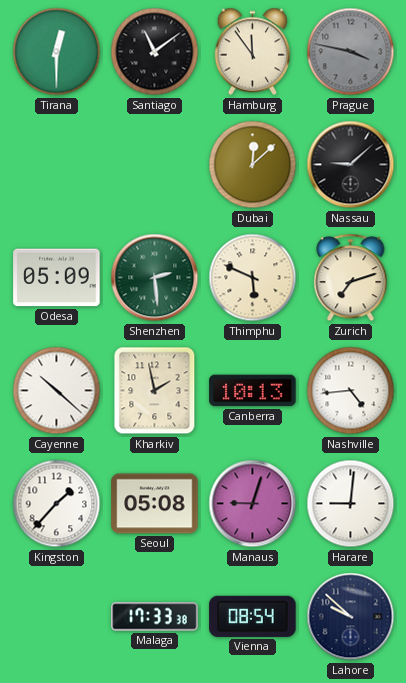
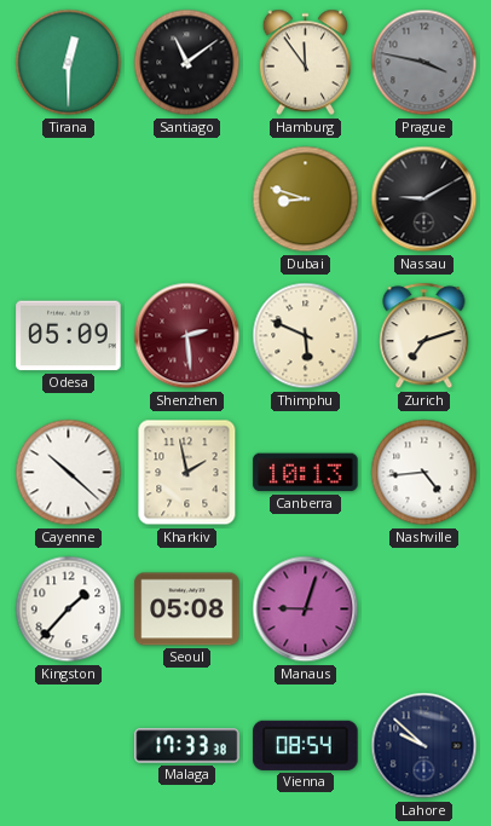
Dubai: 12:08 -> 8:48 (306, 200)
Nassau: 9:08 -> 9:10 (424, 200)
Shenzhen dial: green -> burgundy (187, 336)
Harare: 9:01 -> none (351, 504)
